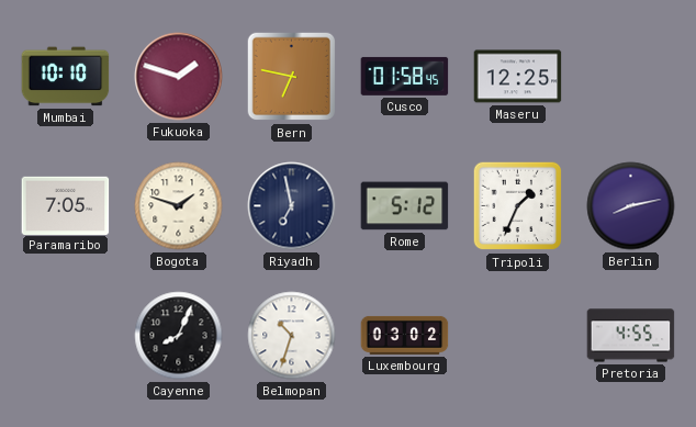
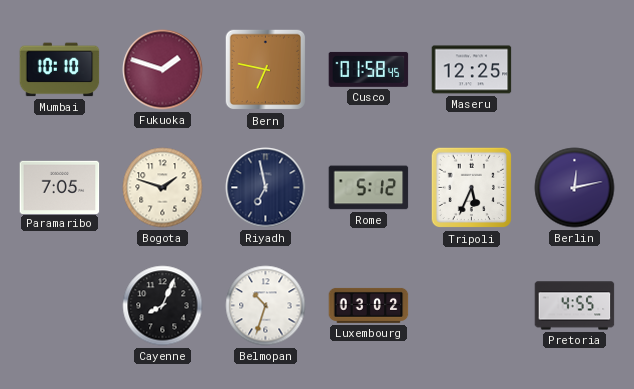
Tripoli: 1:34 -> 5:34 (472, 188)
Berlin: 8:13 -> 12:13 (575, 188)
